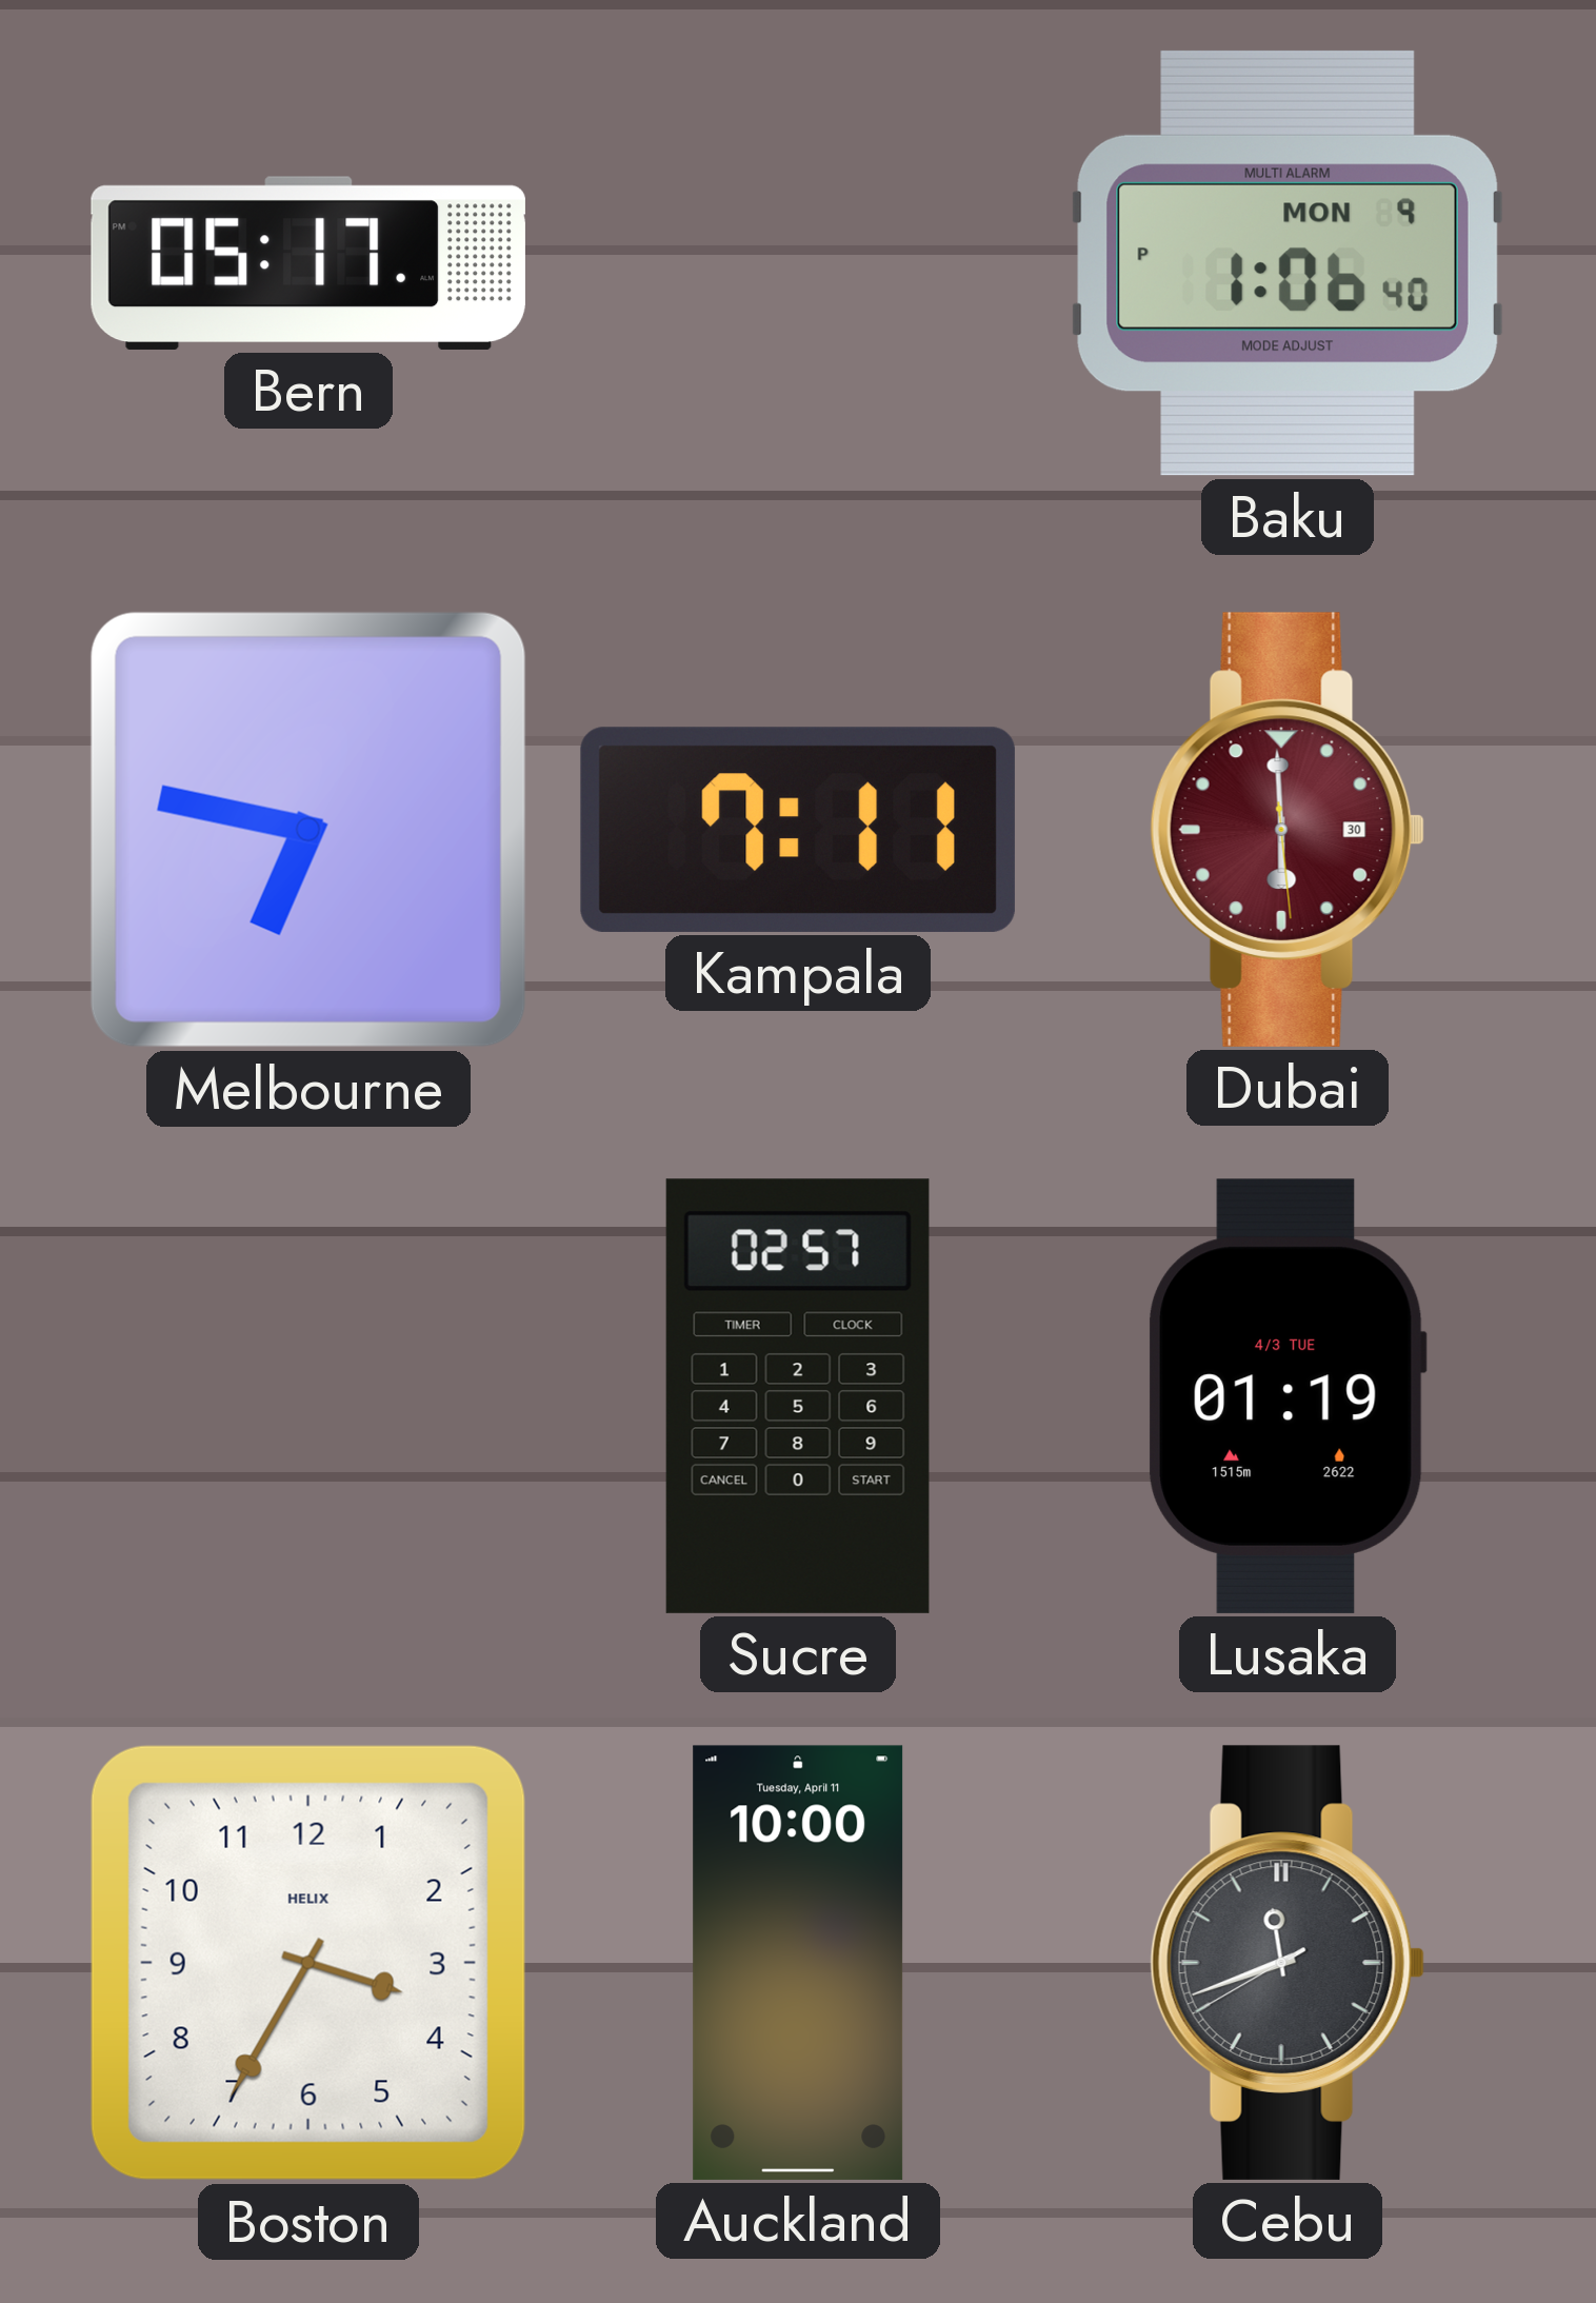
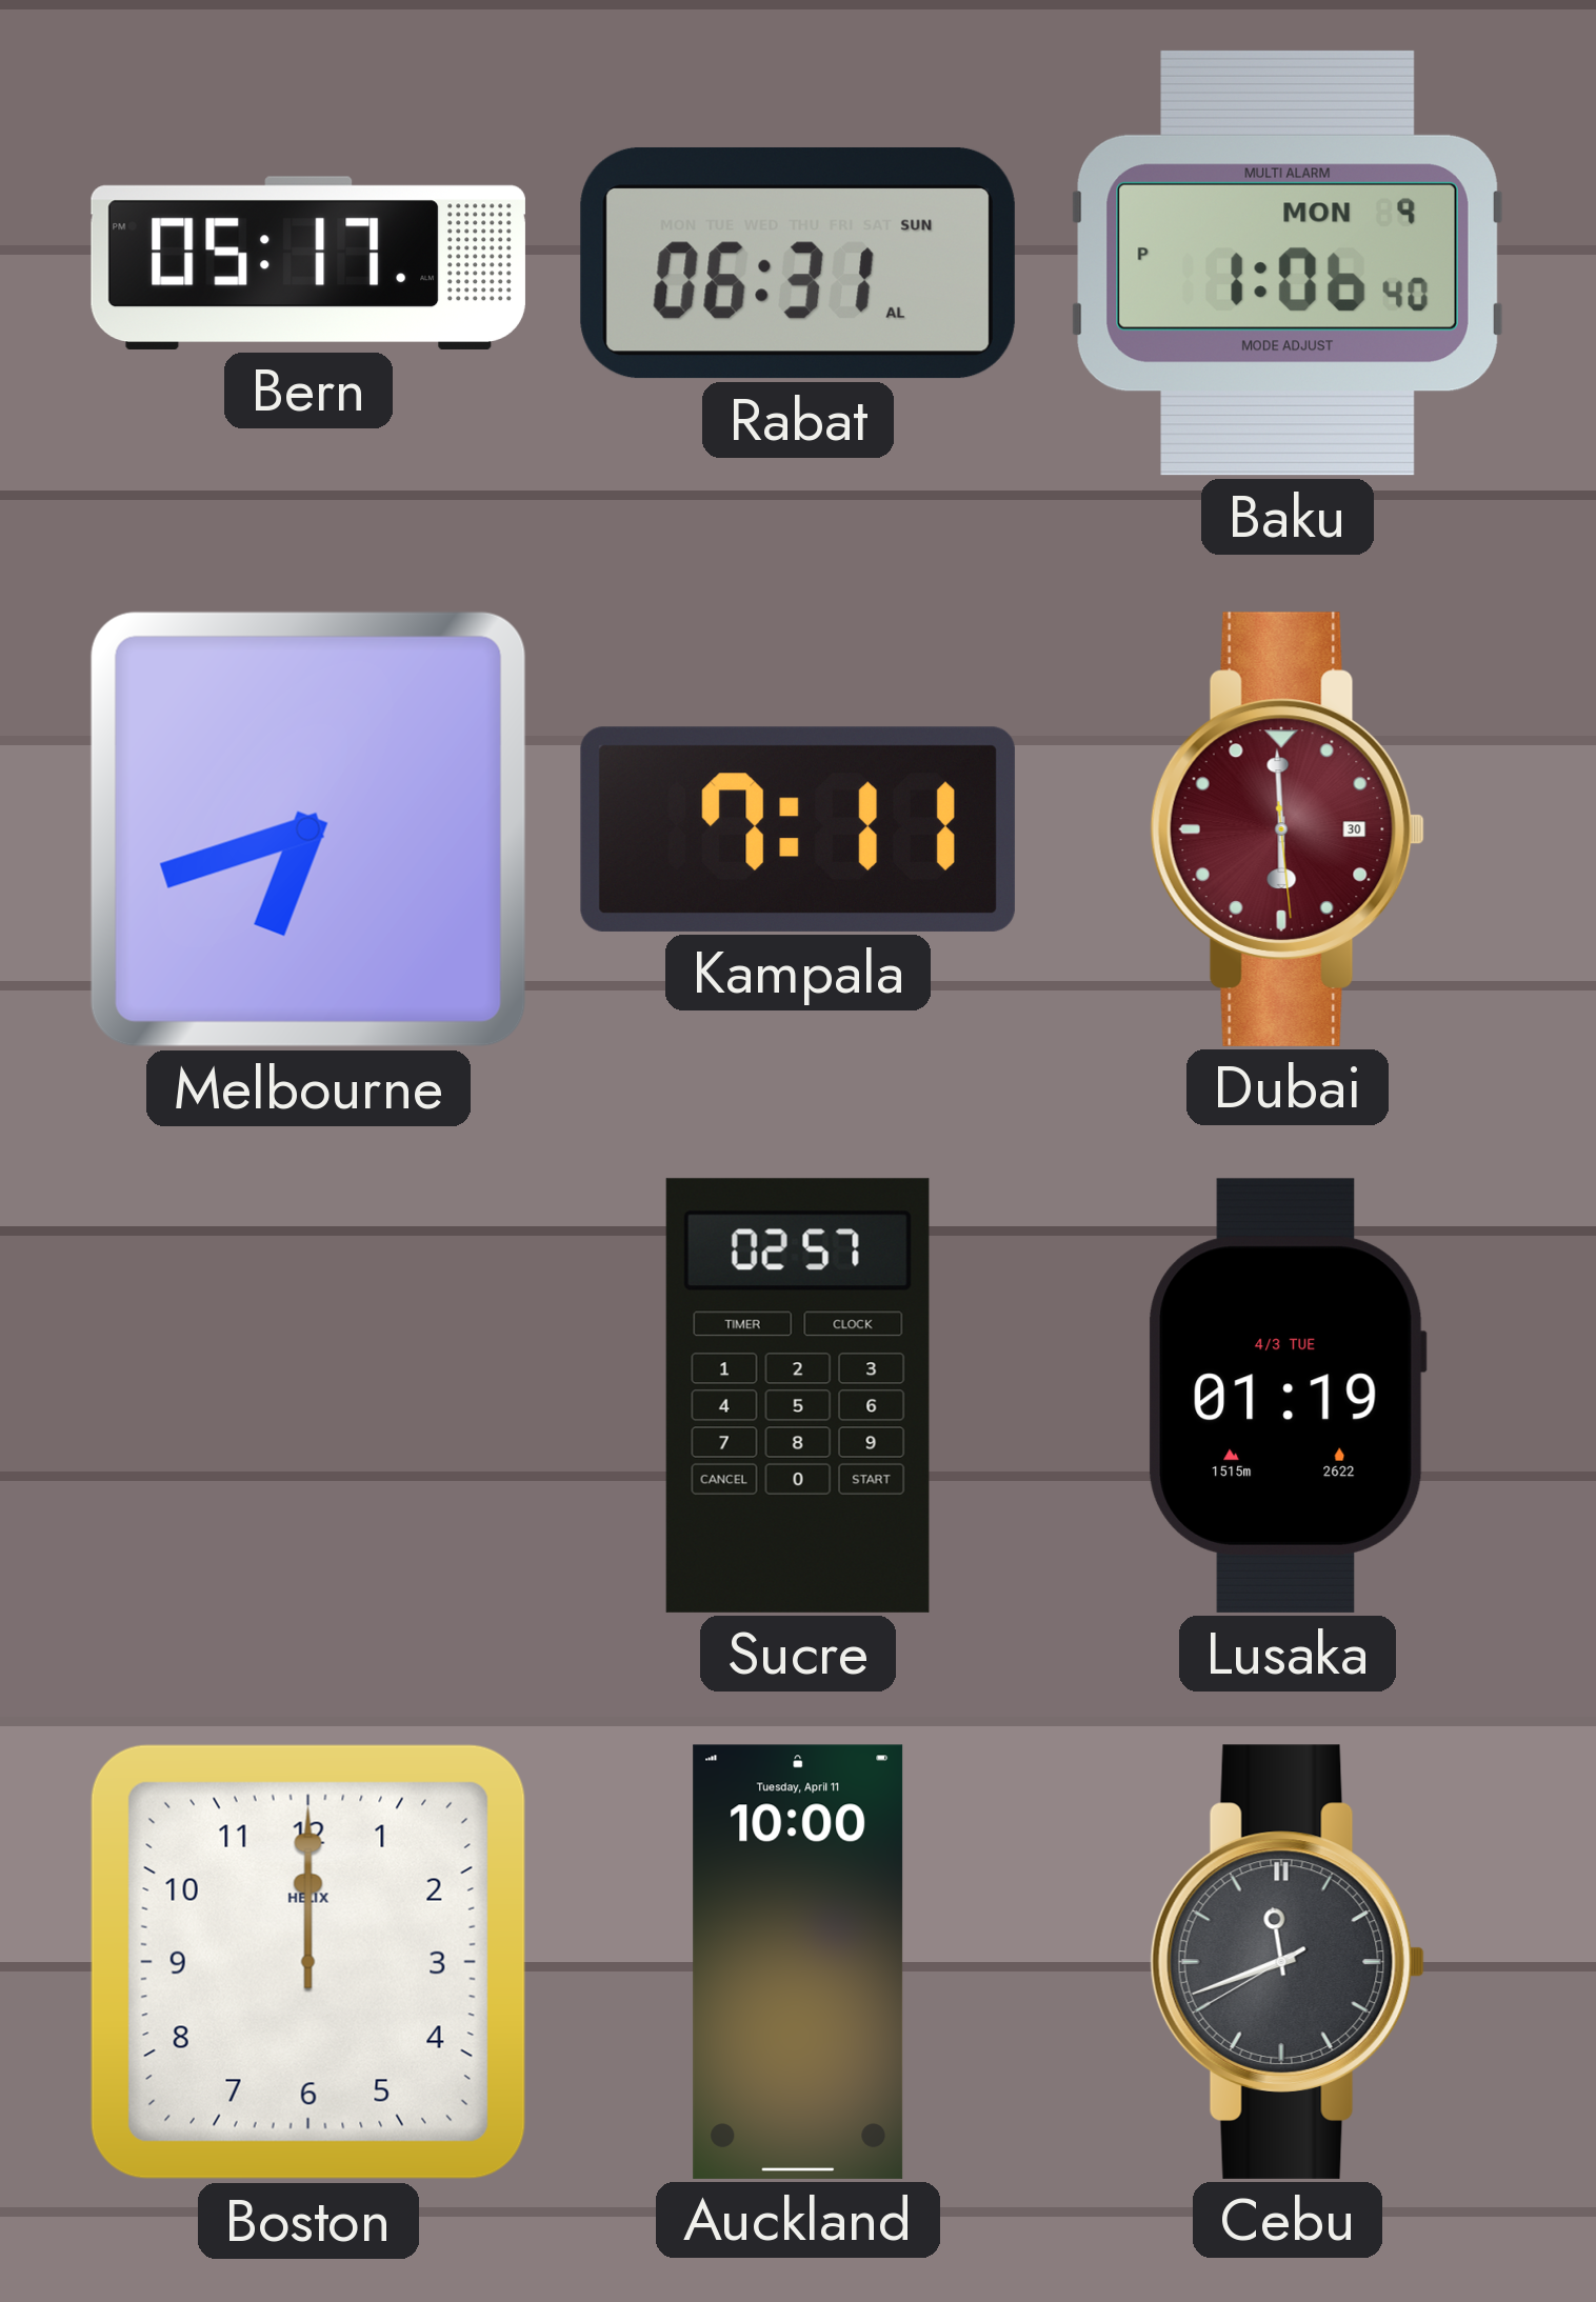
Rabat: none -> 06:31 (798, 263)
Melbourne: 6:47 -> 6:42 (308, 829)
Boston: 3:35 -> 12:00 (308, 1962)
